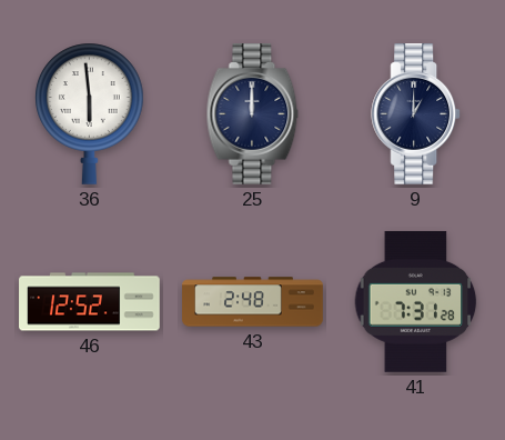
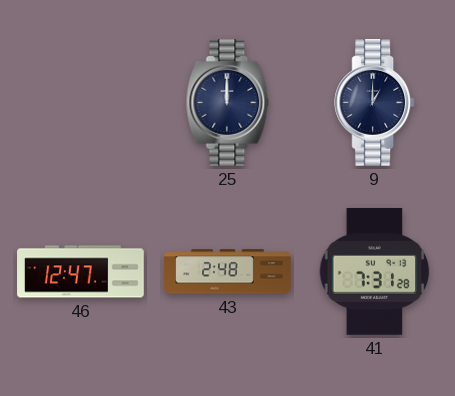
36: 5:59 -> none (90, 113)
46: 12:52 -> 12:47 (81, 272)
